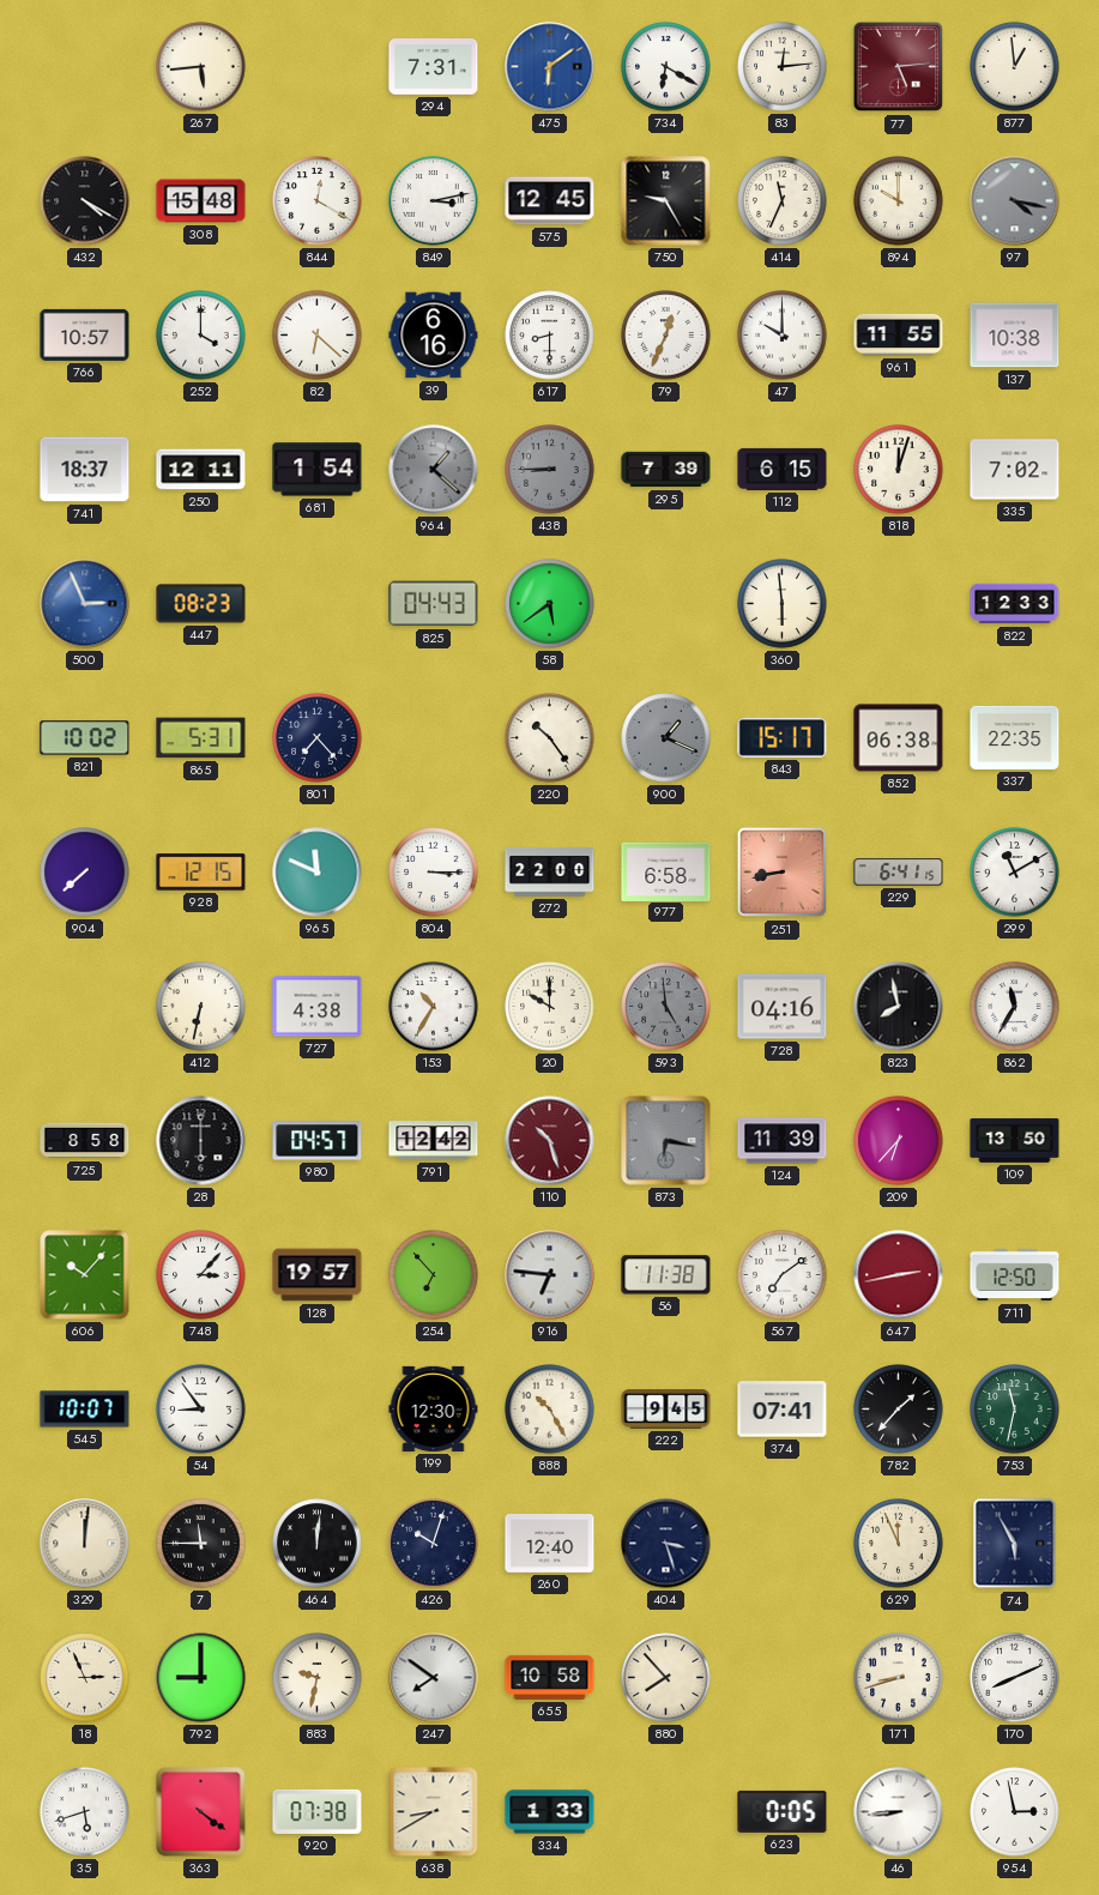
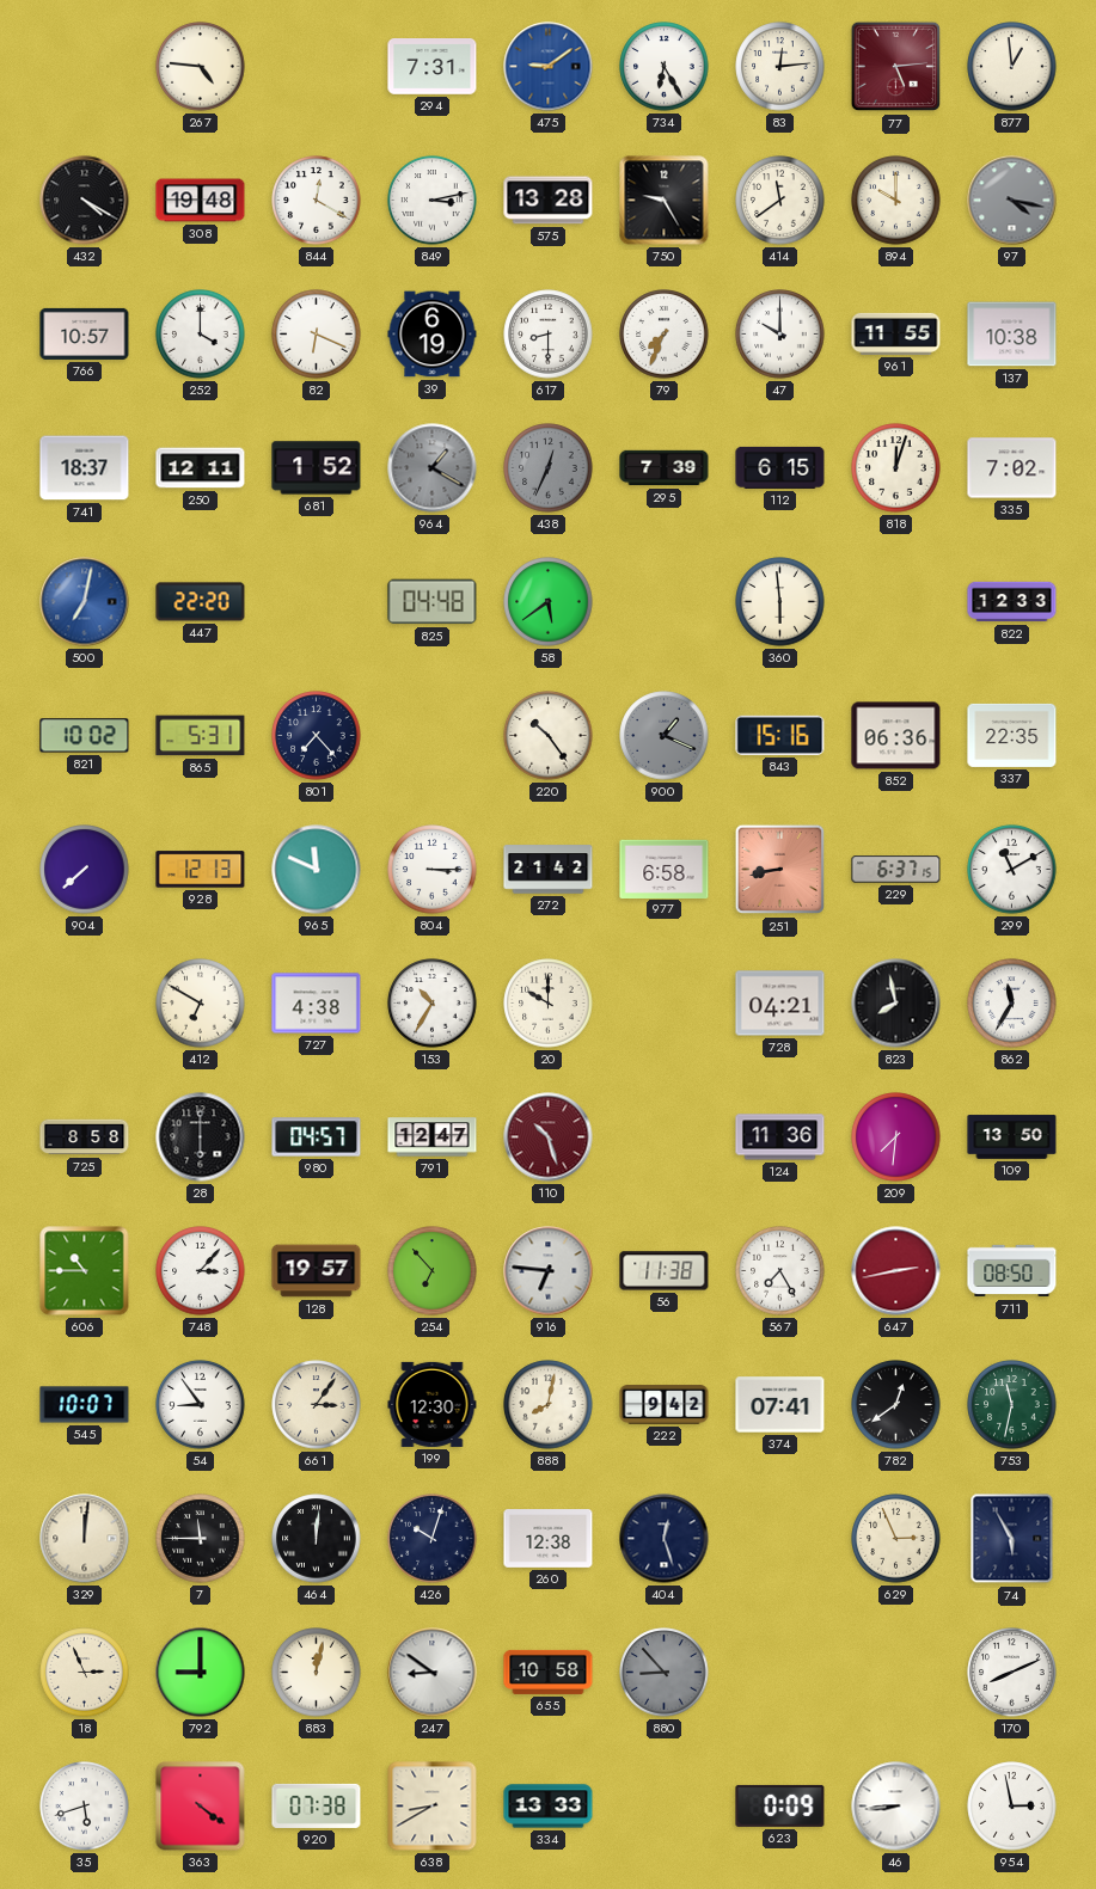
267: 5:44 -> 4:46 (201, 67)
475: 6:09 -> 9:09 (549, 67)
734: 6:20 -> 6:25 (665, 67)
308: 15:48 -> 19:48 (201, 201)
575: 12:45 -> 13:28 (549, 201)
414: 11:34 -> 11:39 (780, 201)
82: 6:22 -> 6:19 (317, 335)
39: 6:16 -> 6:19 (433, 335)
79: 12:34 -> 7:34 (665, 335)
681: 1:54 -> 1:52 (317, 468)
964: 1:22 -> 1:20 (433, 468)
438: 8:45 -> 12:34 (549, 468)
500: 2:56 -> 7:02 (85, 602)
447: 08:23 -> 22:20 (201, 602)
825: 04:43 -> 04:48 (433, 602)
843: 15:17 -> 15:16 (780, 735)
852: 06:38 -> 06:36 (896, 736)
928: 12:15 -> 12:13 (201, 870)
272: 22:00 -> 21:42 (549, 870)
229: 6:41 -> 6:37 (896, 870)
412: 6:32 -> 6:50 (201, 1004)
593: 4:59 -> none (666, 1007)
728: 04:16 -> 04:21 (780, 1004)
791: 12:42 -> 12:47 (433, 1137)
873: 6:17 -> none (666, 1141)
124: 11:39 -> 11:36 (780, 1137)
209: 6:37 -> 7:31 (896, 1137)
606: 10:07 -> 10:45 (85, 1271)
567: 7:09 -> 7:25 (780, 1271)
711: 12:50 -> 08:50 (1012, 1271)
661: none -> 3:06 (317, 1405)
888: 10:25 -> 8:02 (549, 1405)
222: 9:45 -> 9:42 (665, 1405)
782: 1:37 -> 12:39 (896, 1405)
260: 12:40 -> 12:38 (549, 1539)
404: 3:27 -> 12:27 (665, 1539)
629: 11:56 -> 2:56 (896, 1539)
883: 9:32 -> 12:02 (317, 1673)
247: 7:51 -> 8:51 (433, 1673)
880: 7:53 -> 8:53 (665, 1673)
880 dial: cream -> grey (665, 1673)
171: 8:42 -> none (899, 1678)
334: 1:33 -> 13:33 (549, 1807)
623: 0:05 -> 0:09 (780, 1805)
